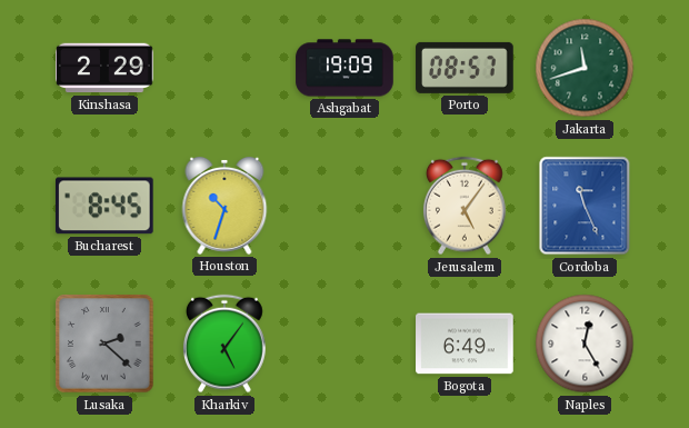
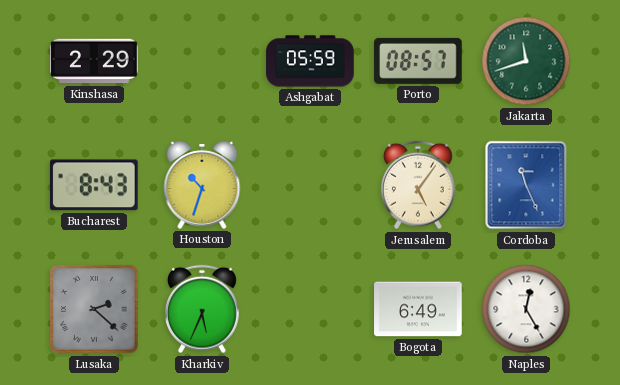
Ashgabat: 19:09 -> 05:59 (310, 61)
Bucharest: 8:45 -> 8:43 (94, 185)
Kharkiv: 5:06 -> 5:34 (202, 309)
